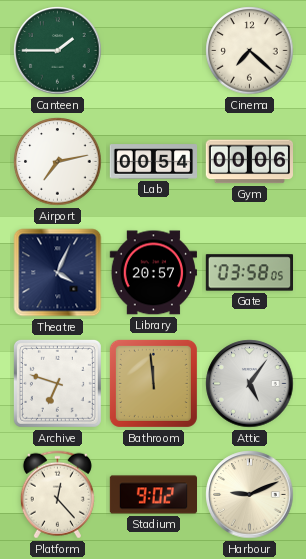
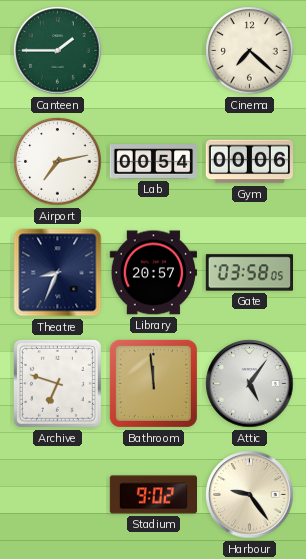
Theatre: 4:04 -> 8:34 (58, 273)
Platform: 12:23 -> none (57, 495)
Harbour: 9:11 -> 9:24 (250, 495)
